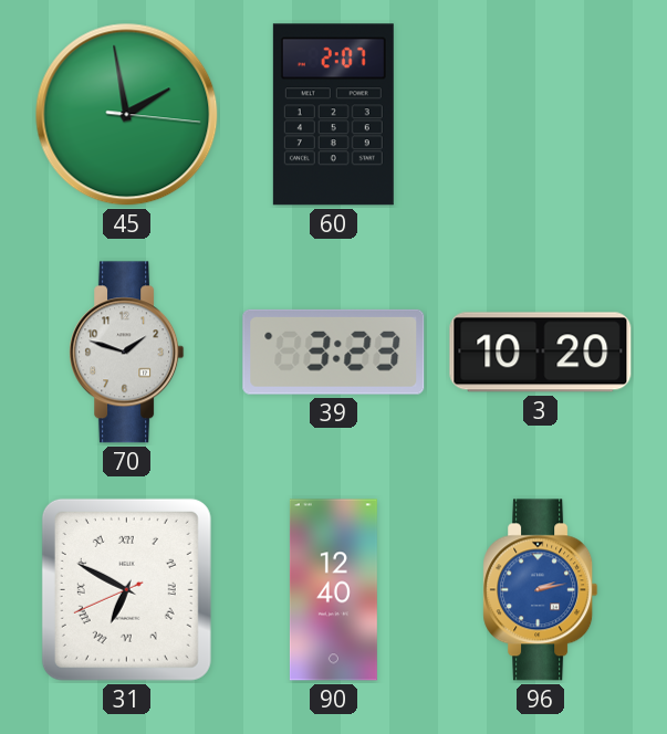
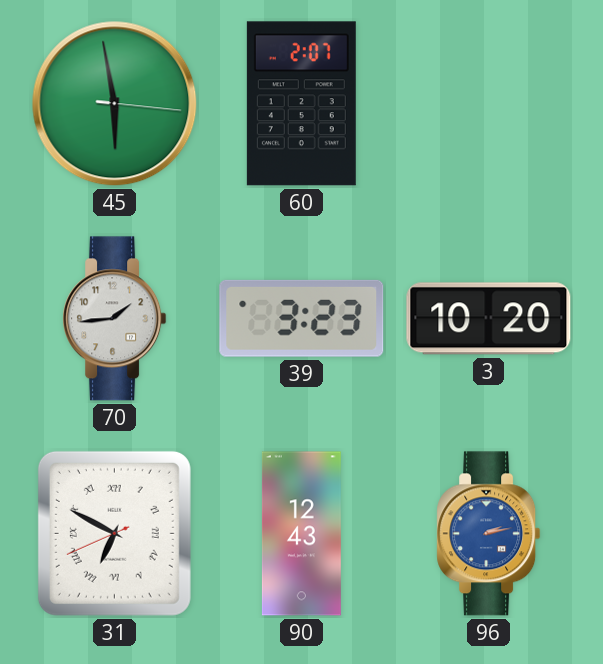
45: 1:58 -> 5:58 (115, 104)
70: 1:48 -> 1:44 (115, 319)
90: 12:40 -> 12:43 (301, 534)
